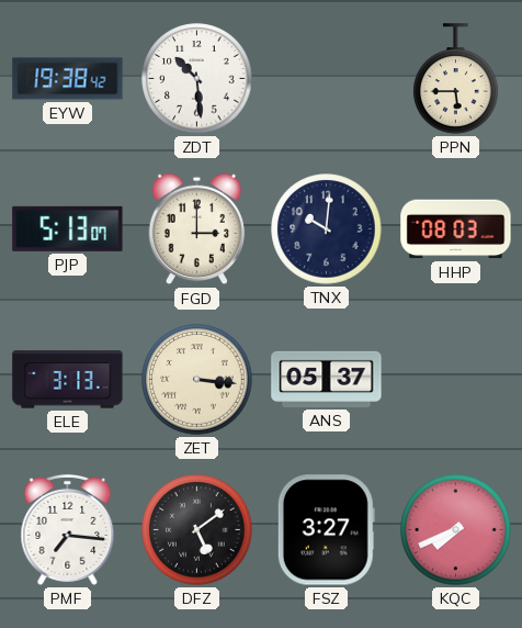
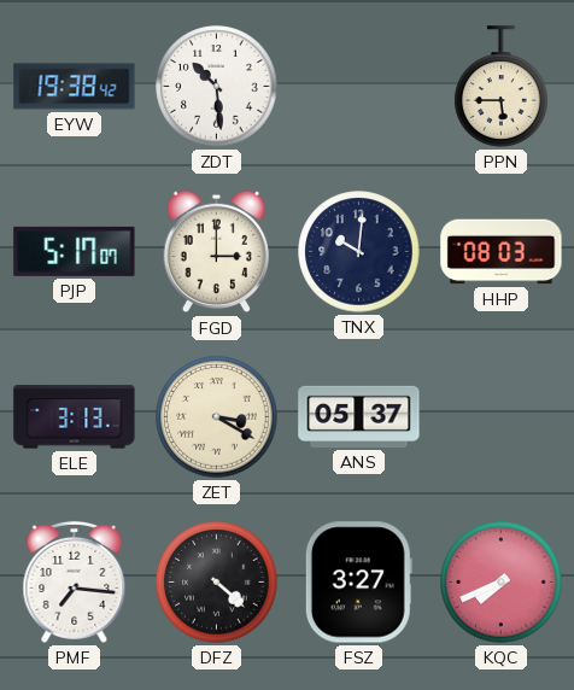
PJP: 5:13 -> 5:17 (75, 251)
ZET: 3:16 -> 3:20 (217, 417)
DFZ: 5:09 -> 4:22 (217, 583)
